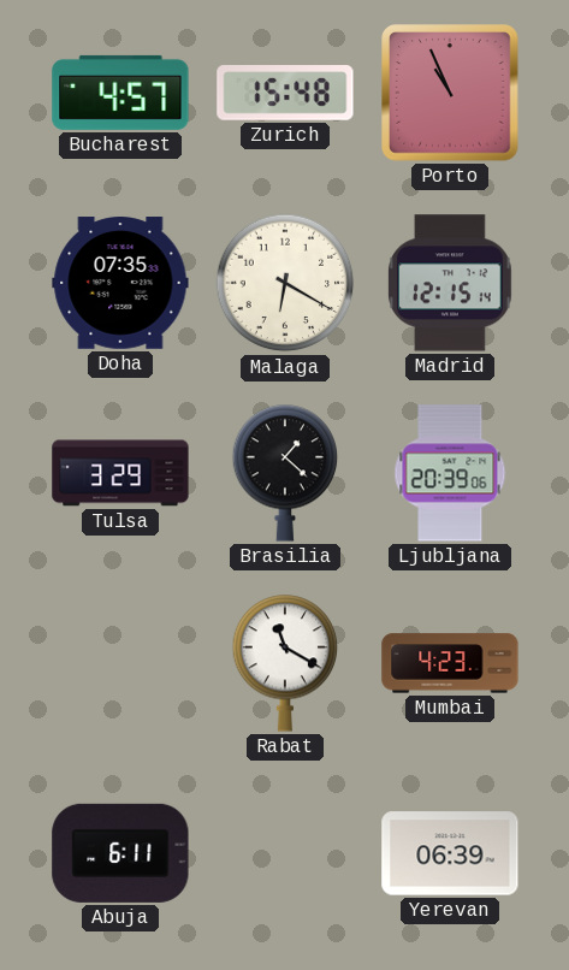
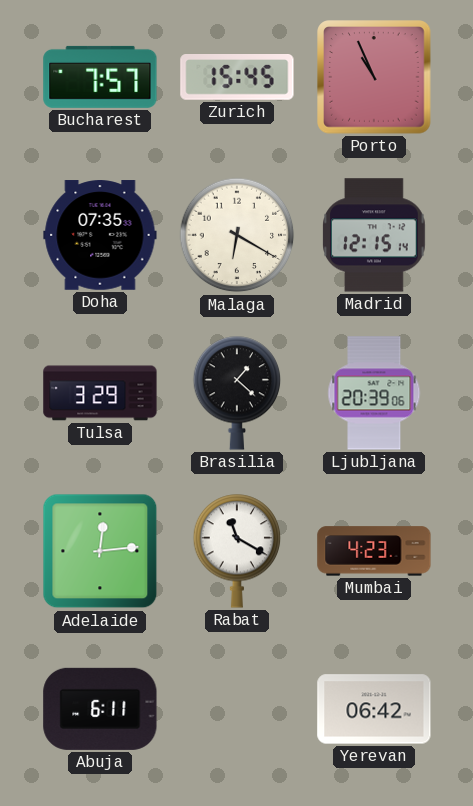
Bucharest: 4:57 -> 7:57 (100, 77)
Zurich: 15:48 -> 15:45 (237, 78)
Adelaide: none -> 12:14 (100, 551)
Yerevan: 06:39 -> 06:42 (374, 709)
